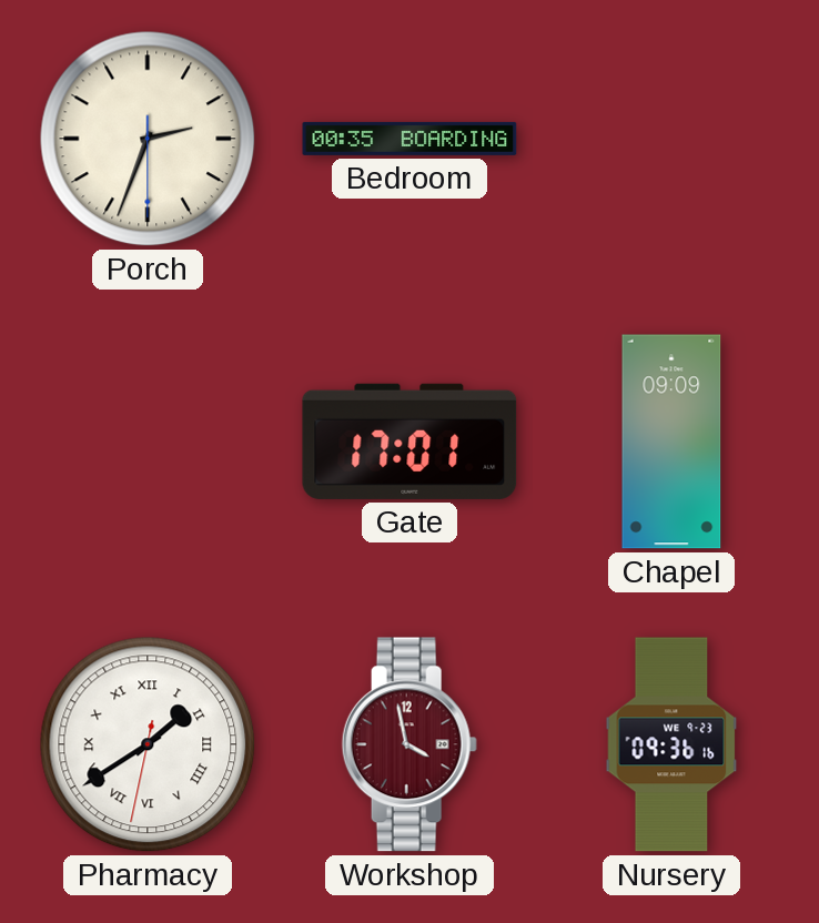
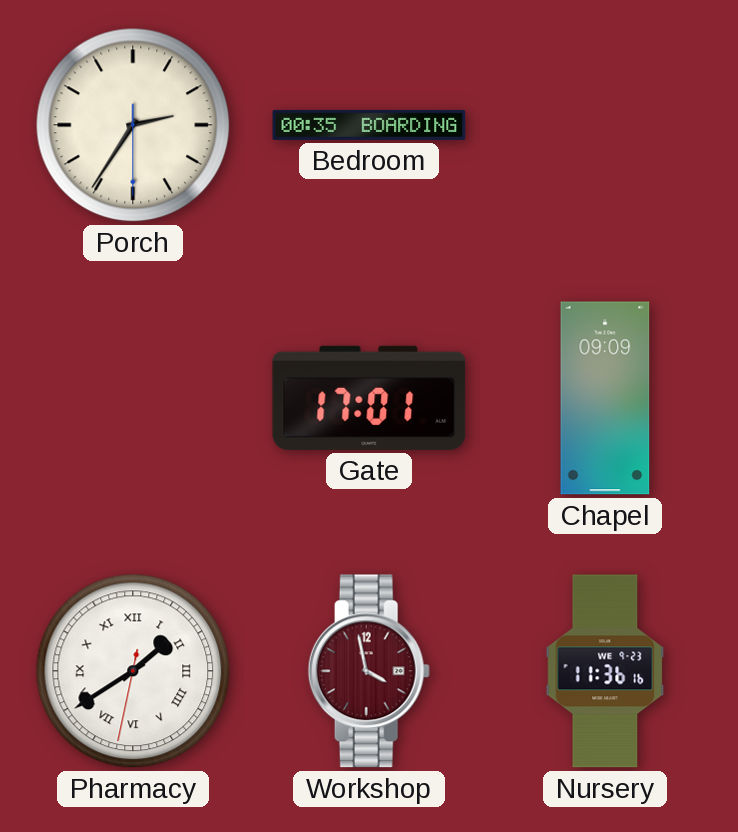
Porch: 2:33 -> 2:35 (133, 125)
Nursery: 09:36 -> 11:36 (605, 671)
